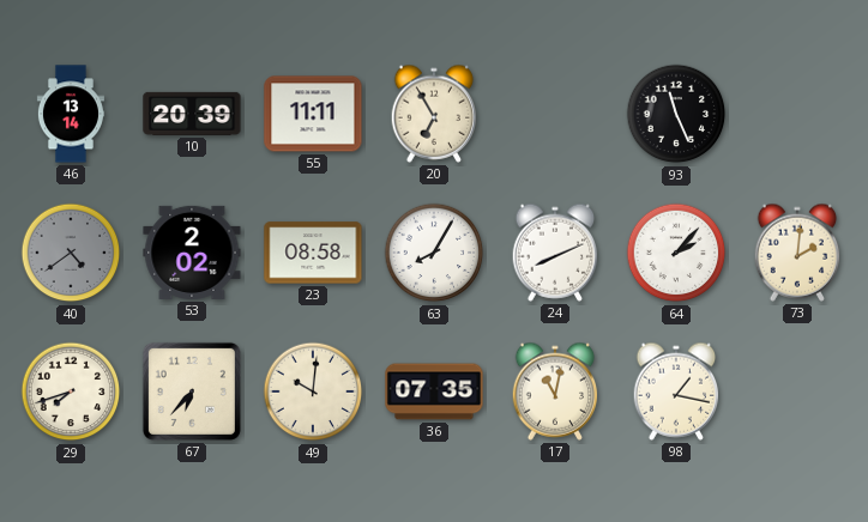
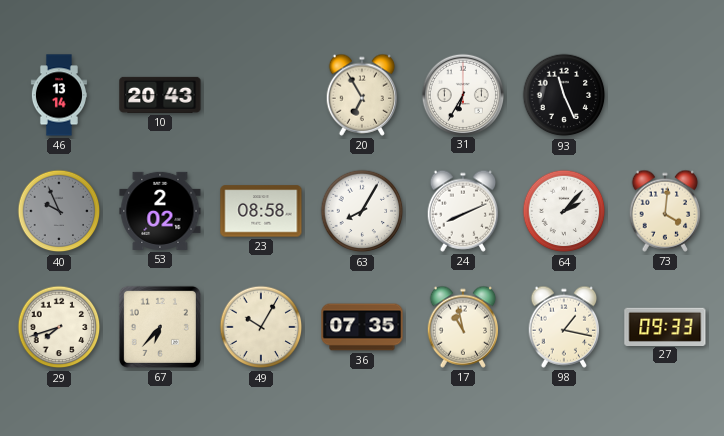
10: 20:39 -> 20:43 (160, 95)
55: 11:11 -> none (313, 114)
31: none -> 6:35 (462, 94)
40: 4:39 -> 9:56 (59, 211)
73: 2:01 -> 4:01 (665, 211)
49: 10:01 -> 10:05 (261, 327)
17: 11:02 -> 10:58 (463, 327)
27: none -> 09:33 (665, 326)
